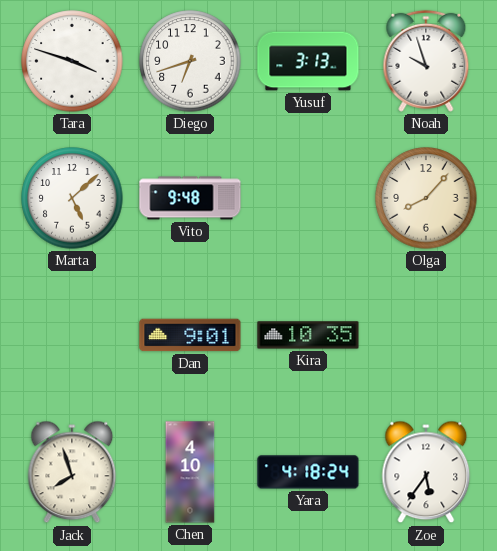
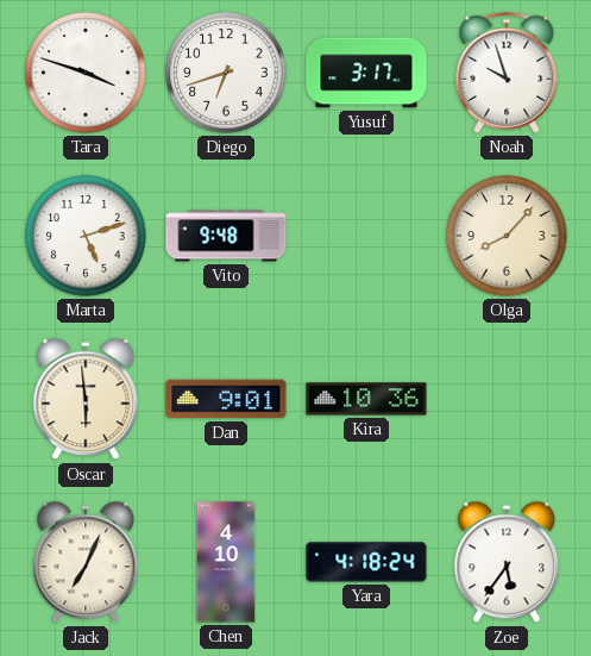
Yusuf: 3:13 -> 3:17 (366, 73)
Marta: 5:08 -> 5:12 (86, 236)
Oscar: none -> 5:59 (86, 399)
Kira: 10:35 -> 10:36 (366, 399)
Jack: 7:57 -> 7:04 (86, 562)
